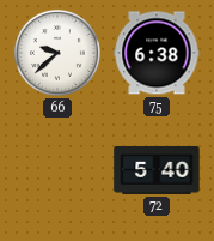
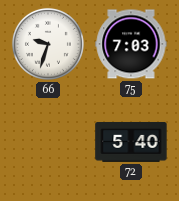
66: 9:38 -> 9:33 (48, 44)
75: 6:38 -> 7:03 (131, 44)
